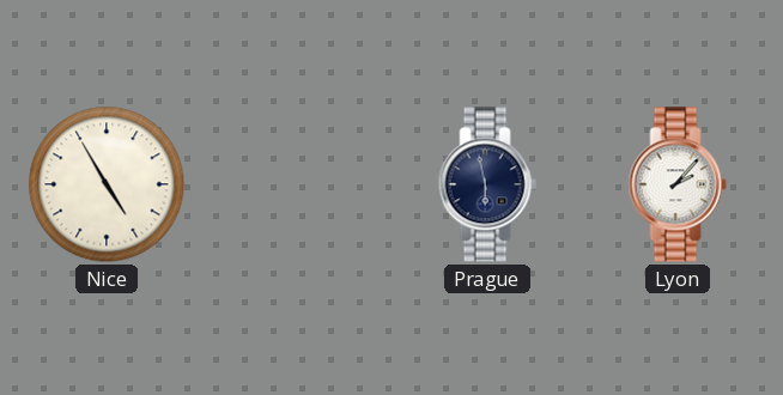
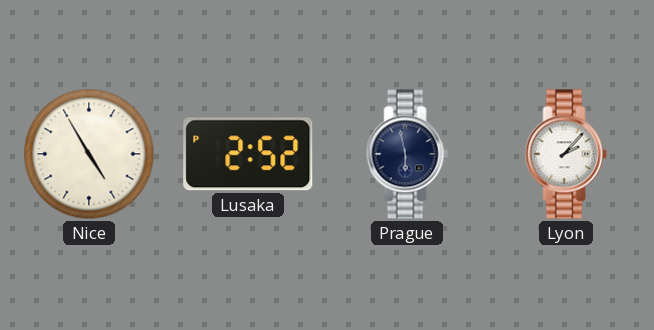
Lusaka: none -> 2:52 (248, 154)
